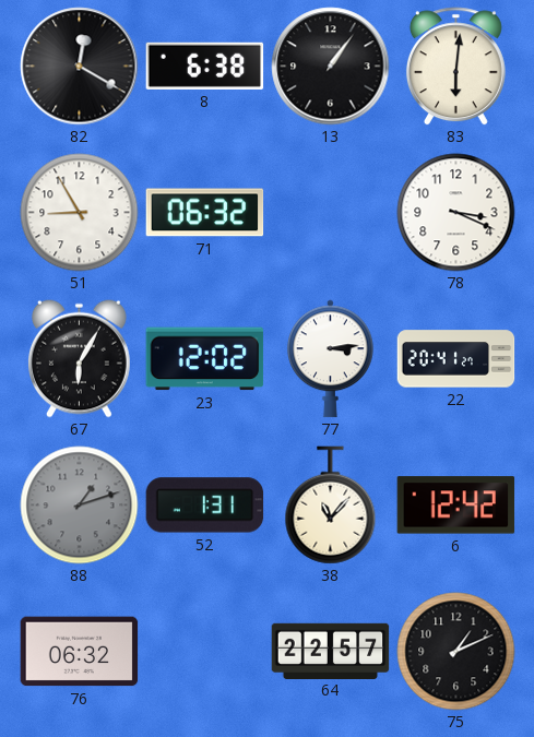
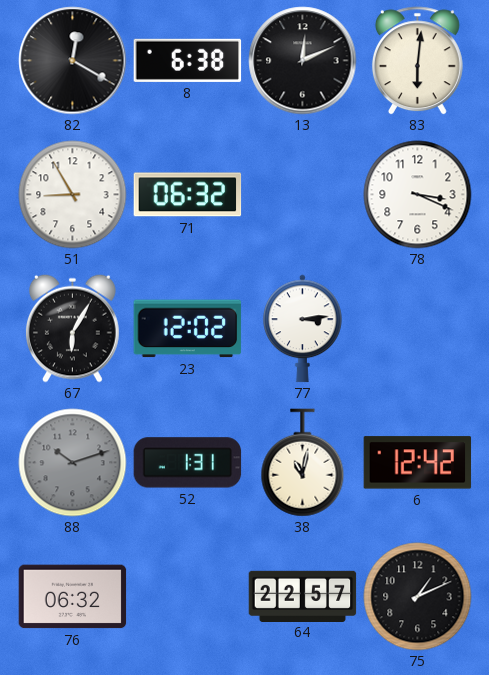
13: 1:06 -> 12:11 (303, 61)
22: 20:41 -> none (456, 359)
88: 1:12 -> 10:12 (73, 463)
38: 11:07 -> 11:02 (303, 463)
